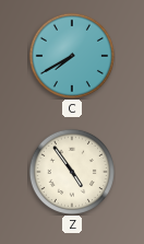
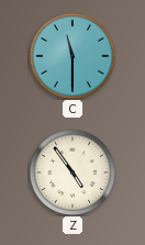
C: 7:40 -> 11:30 (72, 56)
